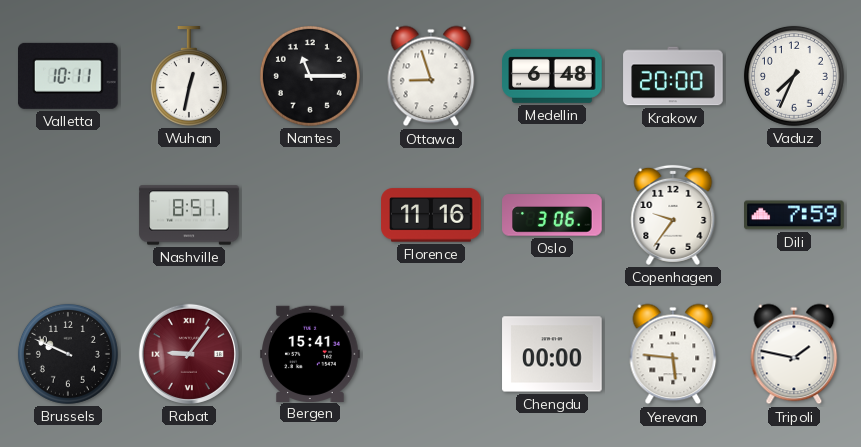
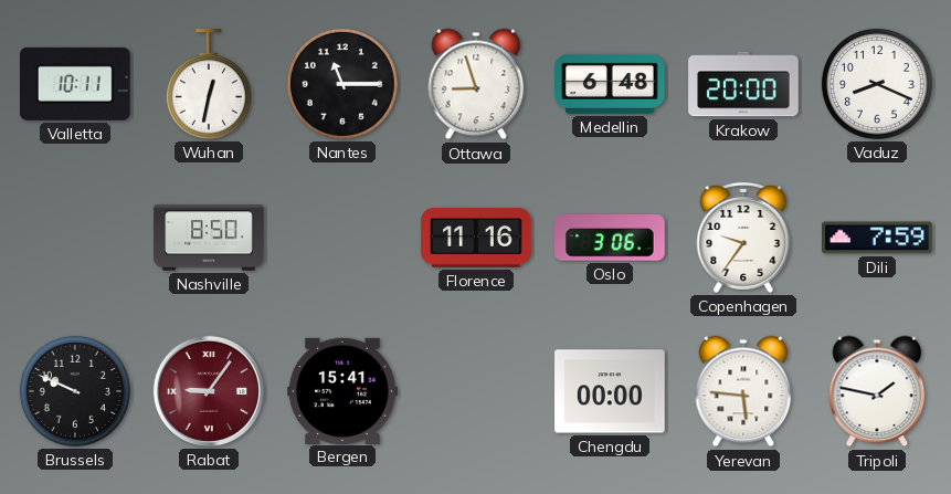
Vaduz: 7:34 -> 8:19 (877, 84)
Nashville: 8:51 -> 8:50 (209, 238)
